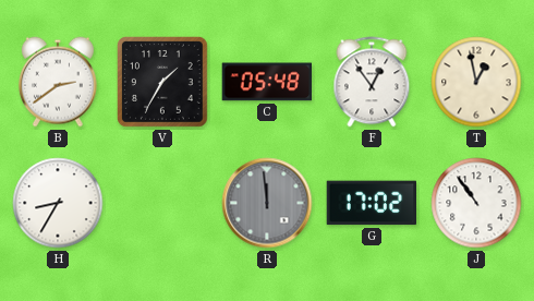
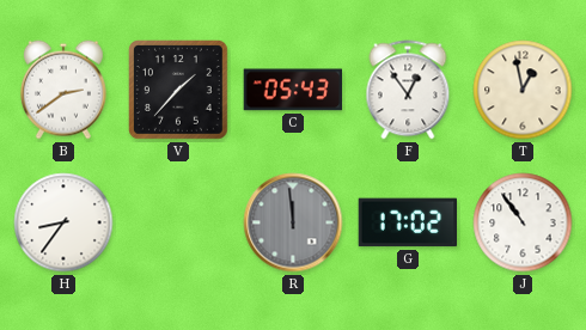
V: 1:35 -> 1:37 (179, 91)
C: 05:48 -> 05:43 (293, 90)
H: 8:35 -> 8:36 (63, 222)
